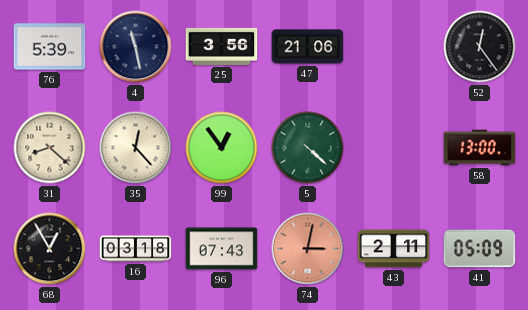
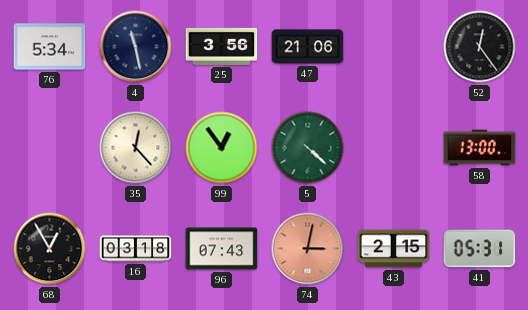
76: 5:39 -> 5:34 (50, 47)
31: 8:22 -> none (50, 148)
43: 2:11 -> 2:15 (394, 249)
41: 05:09 -> 05:31 (480, 249)
